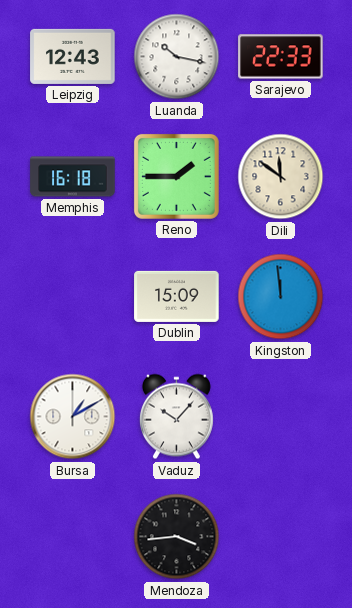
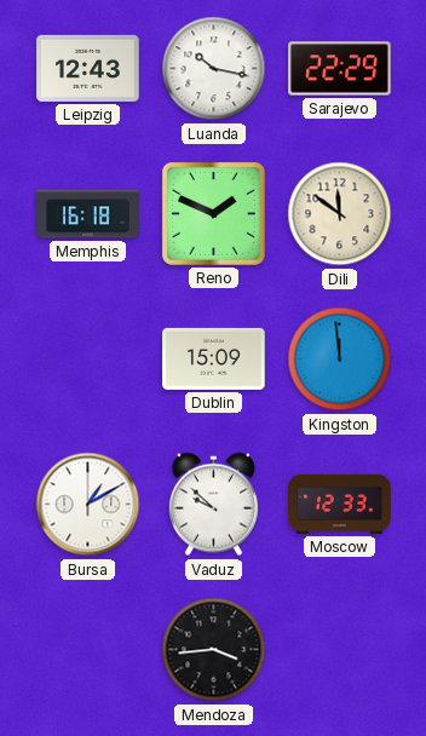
Sarajevo: 22:33 -> 22:29 (340, 69)
Reno: 1:45 -> 1:49 (213, 213)
Vaduz: 10:07 -> 9:52 (213, 505)
Moscow: none -> 12:33 (340, 504)
